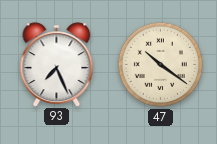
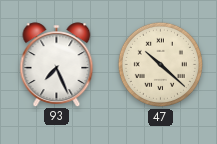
47: 10:21 -> 10:22 (160, 64)
